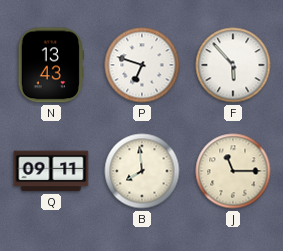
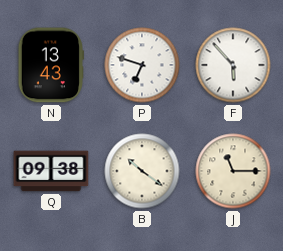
Q: 09:11 -> 09:38 (51, 171)
B: 7:59 -> 10:21 (142, 171)
